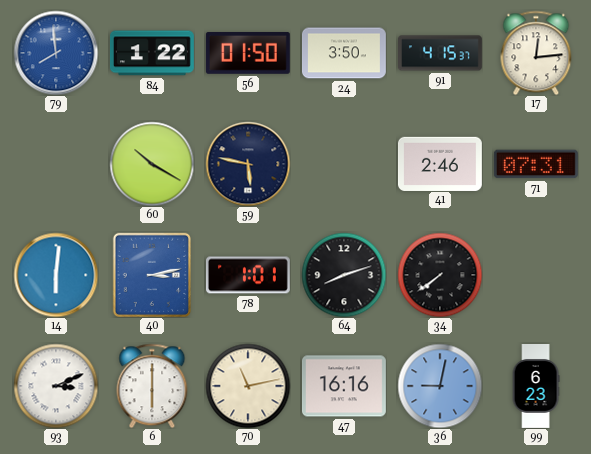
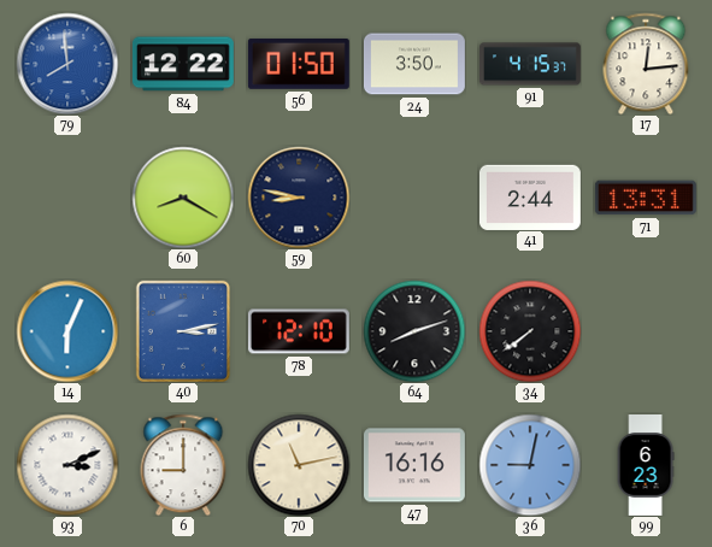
84: 1:22 -> 12:22 (183, 64)
60: 10:20 -> 8:20 (183, 198)
59: 5:47 -> 8:47 (299, 198)
41: 2:46 -> 2:44 (530, 196)
71: 07:31 -> 13:31 (646, 198)
14: 6:01 -> 6:04 (67, 331)
78: 1:01 -> 12:10 (299, 331)
6: 6:00 -> 9:00 (183, 465)
